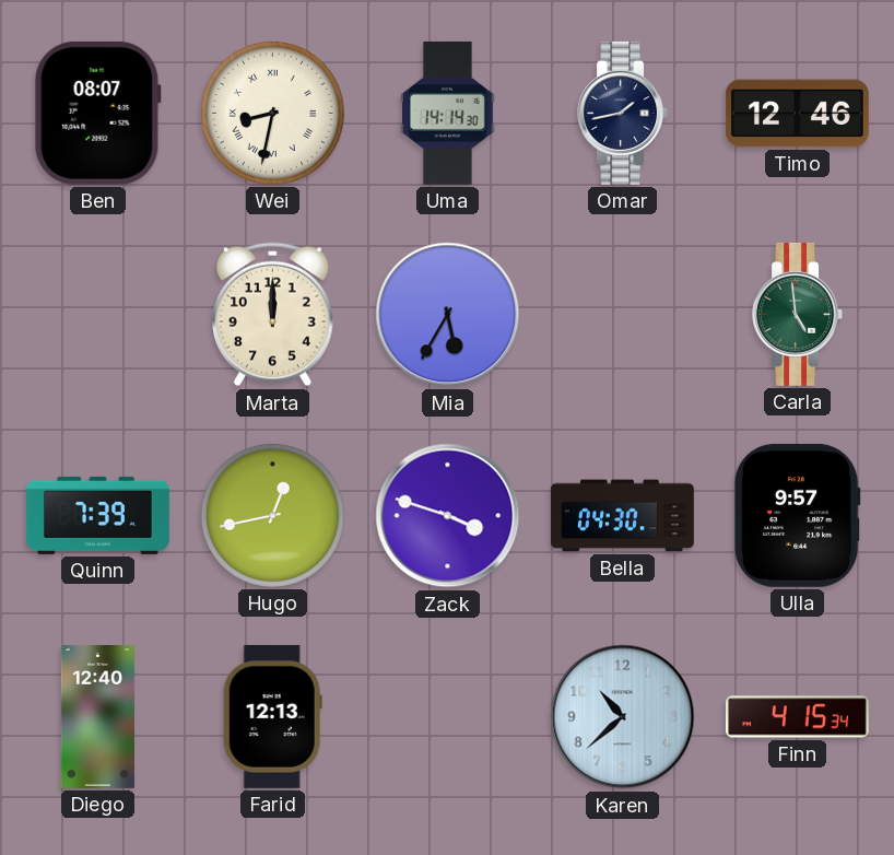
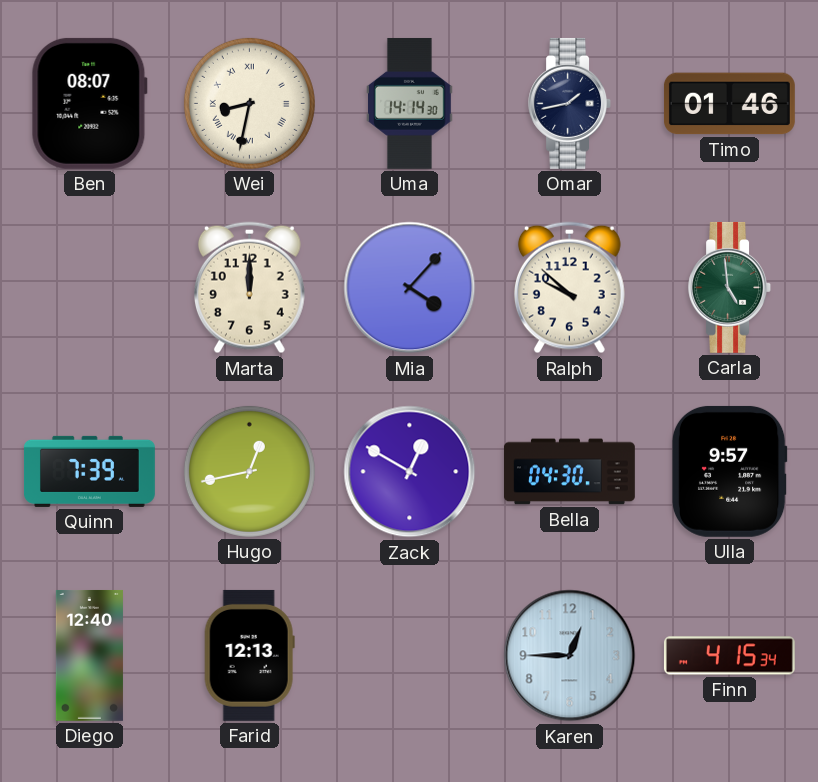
Timo: 12:46 -> 01:46 (729, 104)
Mia: 5:35 -> 4:07 (410, 288)
Ralph: none -> 9:52 (569, 288)
Zack: 3:48 -> 12:50 (410, 472)
Karen: 10:38 -> 12:45 (570, 656)
